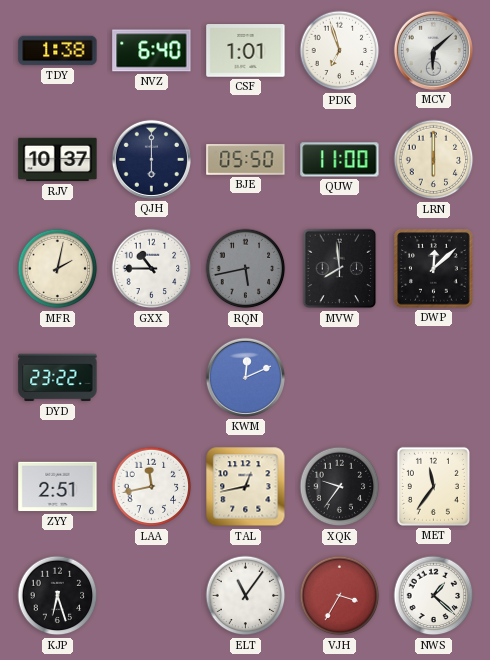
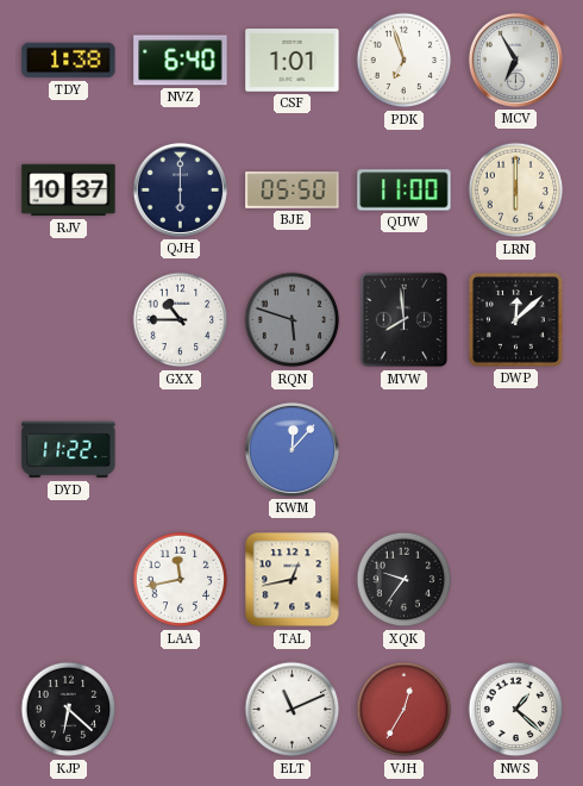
MCV: 6:08 -> 6:55 (515, 60)
MFR: 2:02 -> none (58, 269)
RQN: 5:43 -> 5:48 (293, 320)
DYD: 23:22 -> 11:22 (69, 450)
KWM: 12:11 -> 12:07 (291, 449)
ZYY: 2:51 -> none (58, 487)
MET: 11:36 -> none (433, 486)
KJP: 6:27 -> 6:22 (69, 710)
ELT: 11:06 -> 11:11 (293, 710)
VJH: 3:35 -> 12:35 (405, 710)
